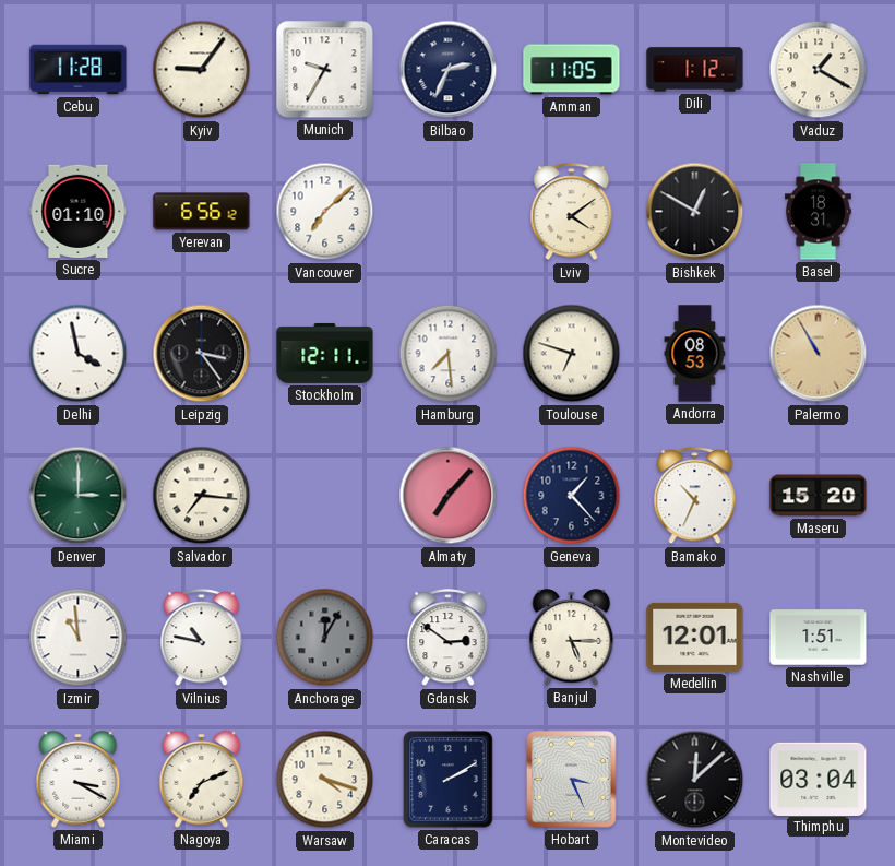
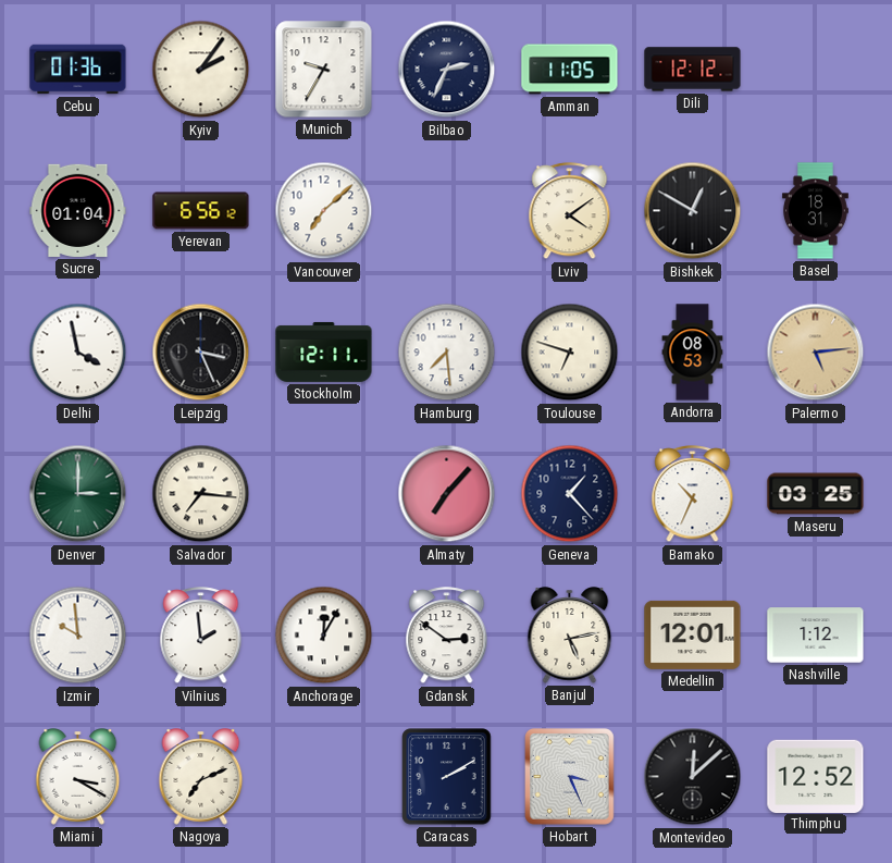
Cebu: 11:28 -> 01:36 (78, 70)
Kyiv: 9:06 -> 2:06 (201, 70)
Dili: 1:12 -> 12:12 (693, 70)
Vaduz: 1:20 -> none (819, 70)
Sucre: 01:10 -> 01:04 (78, 210)
Leipzig: 3:24 -> 3:26 (201, 353)
Palermo: 10:55 -> 5:14 (816, 353)
Maseru: 15:20 -> 03:25 (816, 494)
Izmir: 10:59 -> 9:59 (78, 636)
Vilnius: 10:47 -> 1:59 (201, 636)
Anchorage dial: grey -> white (324, 636)
Banjul: 5:15 -> 5:13 (570, 636)
Nashville: 1:51 -> 1:12 (816, 636)
Warsaw: 4:18 -> none (325, 780)
Thimphu: 03:04 -> 12:52 (816, 776)
